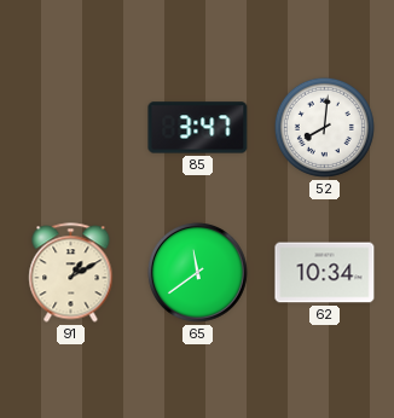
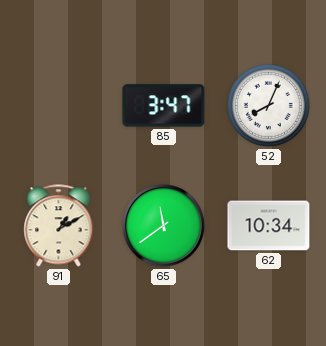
52: 8:01 -> 8:04 (268, 105)
